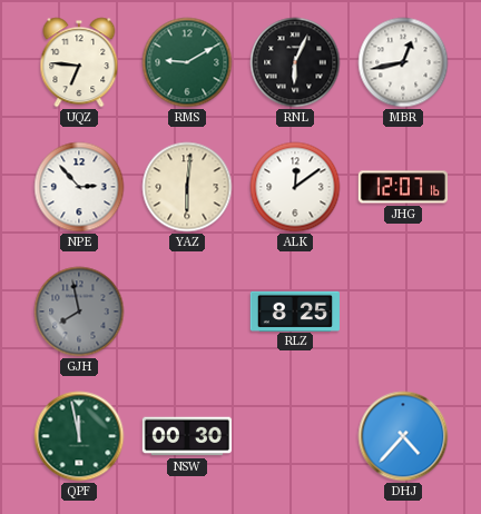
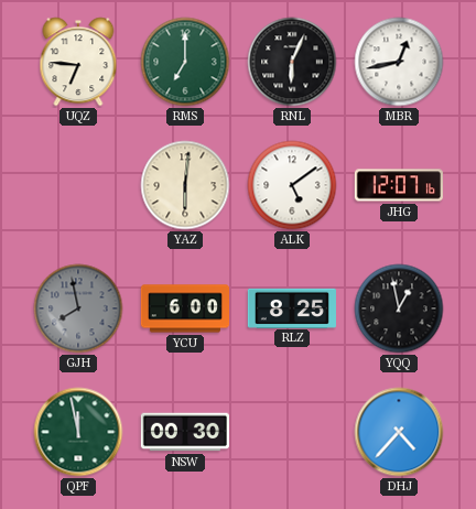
RMS: 9:10 -> 7:00 (185, 62)
NPE: 2:53 -> none (79, 187)
ALK: 12:09 -> 5:09 (292, 185)
YCU: none -> 6:00 (184, 308)
YQQ: none -> 12:58 (399, 308)
